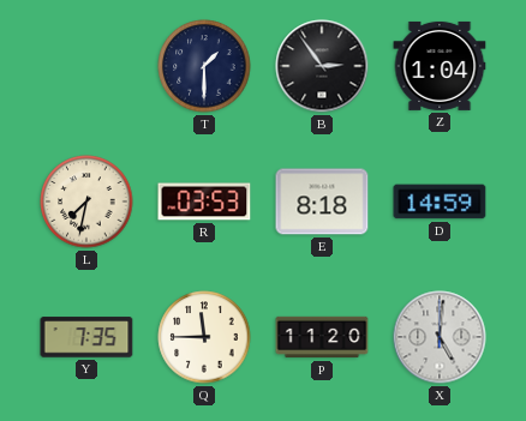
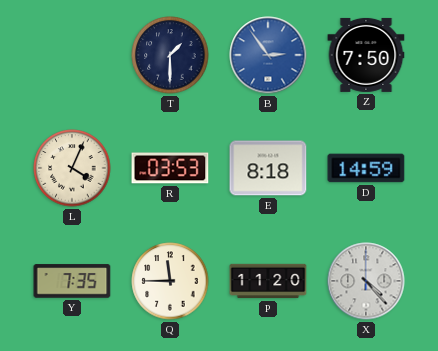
B dial: black -> blue (268, 55)
Z: 1:04 -> 7:50 (366, 55)
L: 7:32 -> 4:04 (72, 168)
X: 5:01 -> 4:23 (366, 281)
